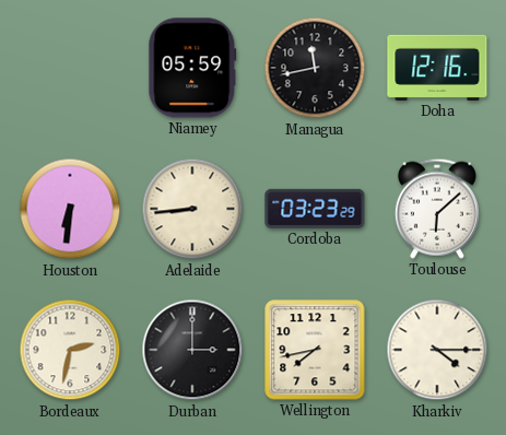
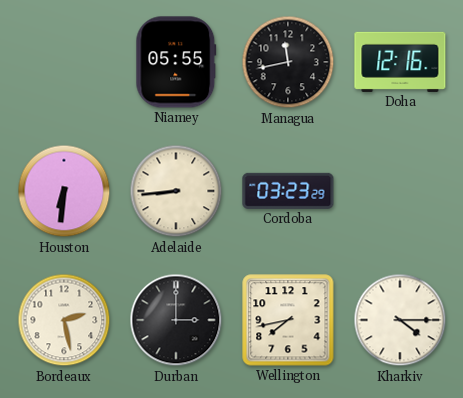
Niamey: 05:59 -> 05:55 (176, 62)
Toulouse: 6:08 -> none (437, 209)
Bordeaux: 2:32 -> 2:28 (64, 320)
